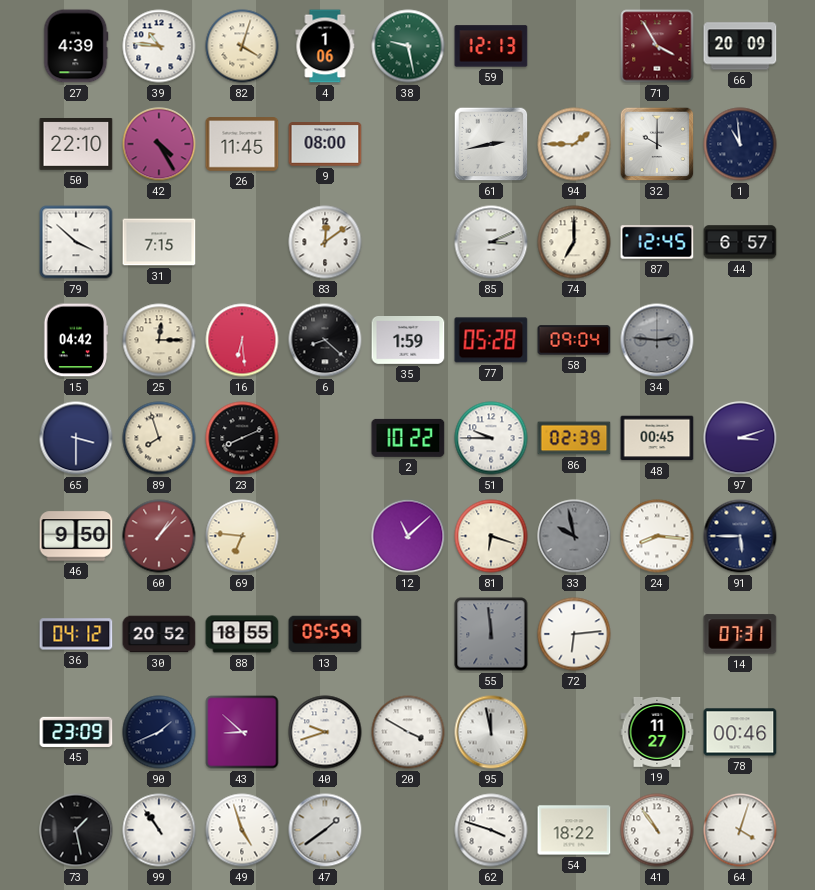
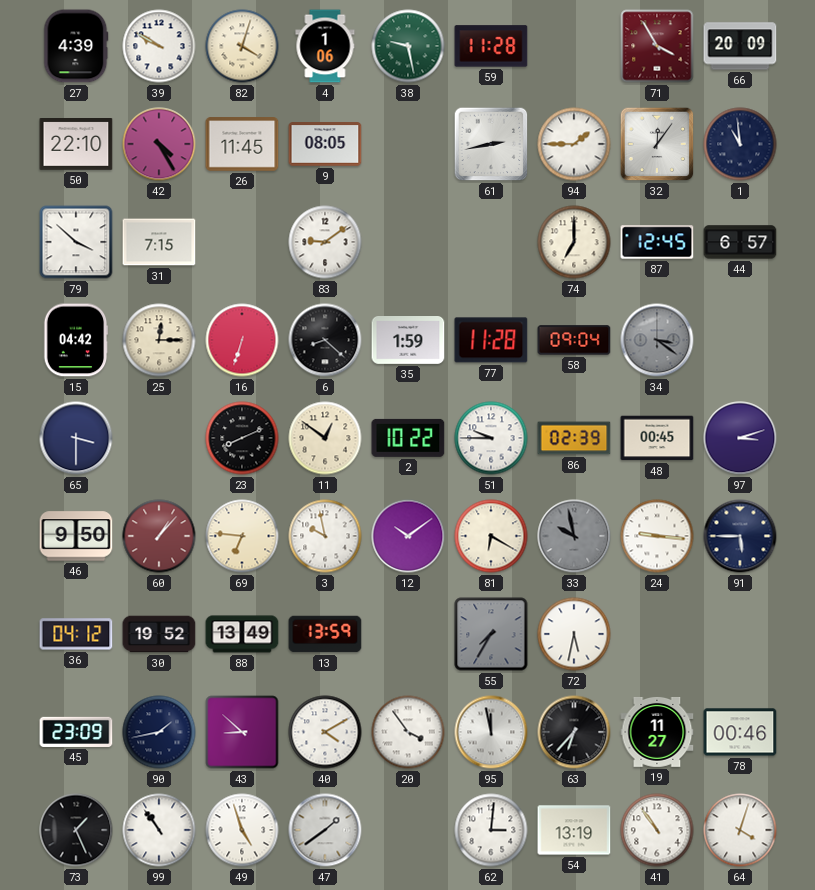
39: 10:46 -> 9:50 (159, 46)
59: 12:13 -> 11:28 (491, 46)
9: 08:00 -> 08:05 (325, 144)
32: 10:00 -> 12:06 (657, 144)
83: 12:09 -> 9:09 (325, 242)
85: 3:11 -> none (491, 242)
16: 6:29 -> 6:33 (242, 340)
77: 05:28 -> 11:28 (491, 340)
34: 2:46 -> 3:21 (657, 340)
89: 7:57 -> none (159, 438)
11: none -> 12:51 (325, 438)
3: none -> 9:58 (325, 536)
12: 11:08 -> 10:09 (408, 536)
81: 6:18 -> 6:20 (491, 536)
24: 8:16 -> 9:16 (657, 536)
30: 20:52 -> 19:52 (159, 634)
88: 18:55 -> 13:49 (242, 634)
13: 05:59 -> 13:59 (325, 634)
55: 11:59 -> 7:35 (491, 634)
72: 6:14 -> 5:32 (574, 634)
14: 07:31 -> none (740, 634)
90: 1:41 -> 1:43 (159, 732)
40: 9:42 -> 4:10 (325, 732)
20: 3:50 -> 3:54 (408, 732)
63: none -> 6:37 (574, 732)
73: 1:28 -> 1:26 (76, 830)
62: 3:48 -> 3:01 (491, 830)
54: 18:22 -> 13:19 (574, 830)
